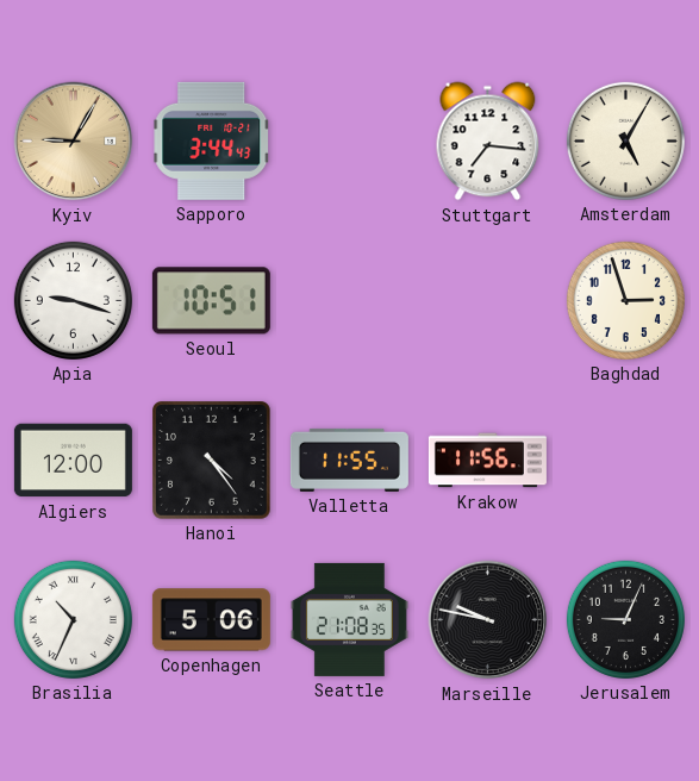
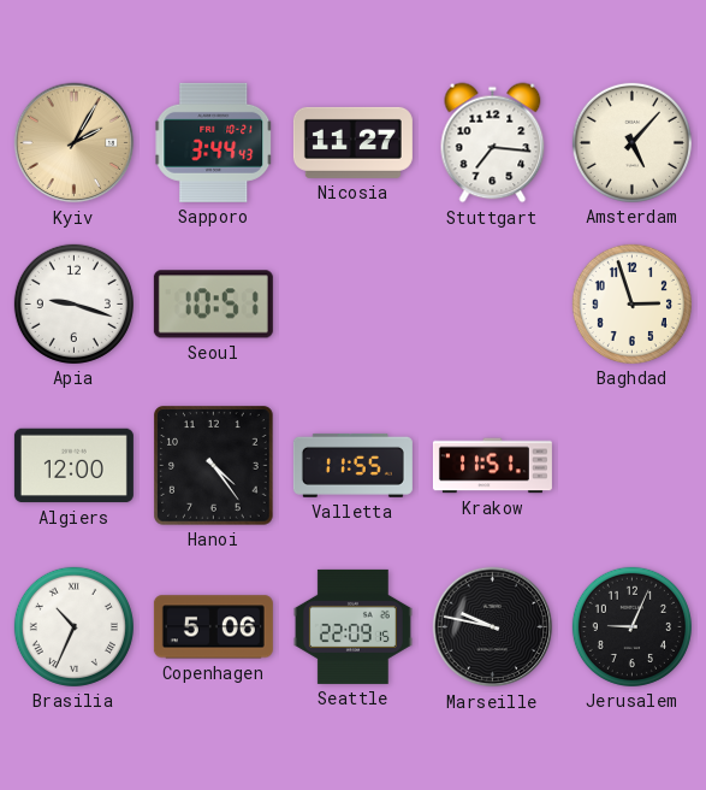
Kyiv: 9:05 -> 2:05 (75, 143)
Nicosia: none -> 11:27 (352, 142)
Amsterdam: 5:05 -> 5:07 (631, 142)
Krakow: 11:56 -> 11:51 (492, 466)
Seattle: 21:08 -> 22:09 (352, 626)
